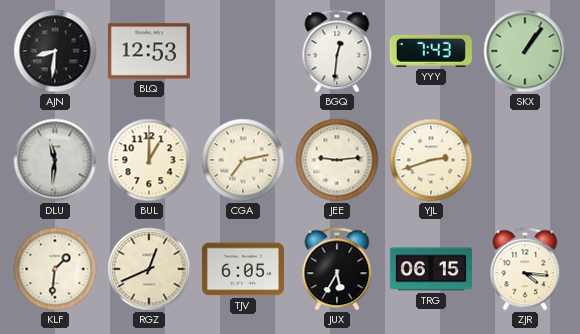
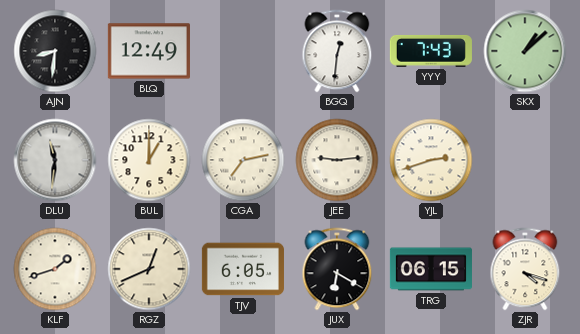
BLQ: 12:53 -> 12:49 (149, 51)
SKX: 1:06 -> 1:08 (525, 51)
KLF: 1:31 -> 1:42 (55, 269)
JUX: 5:35 -> 6:20 (337, 269)
ZJR: 4:16 -> 4:18 (525, 269)
